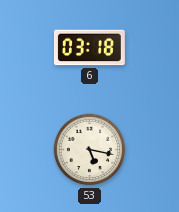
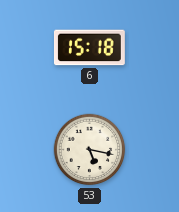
6: 03:18 -> 15:18 (89, 48)
